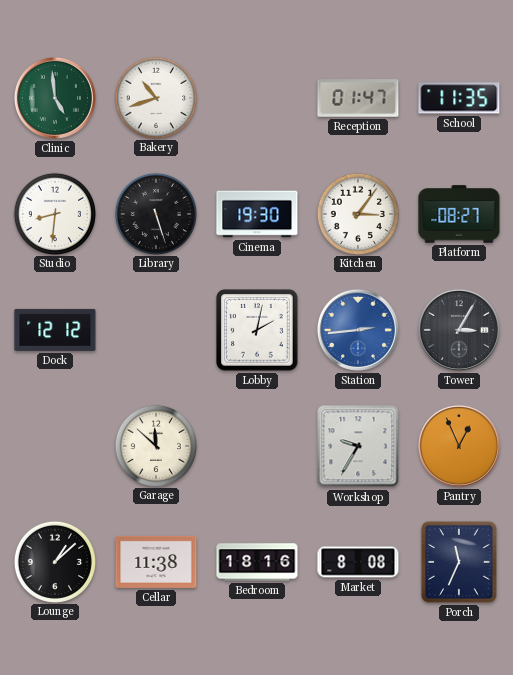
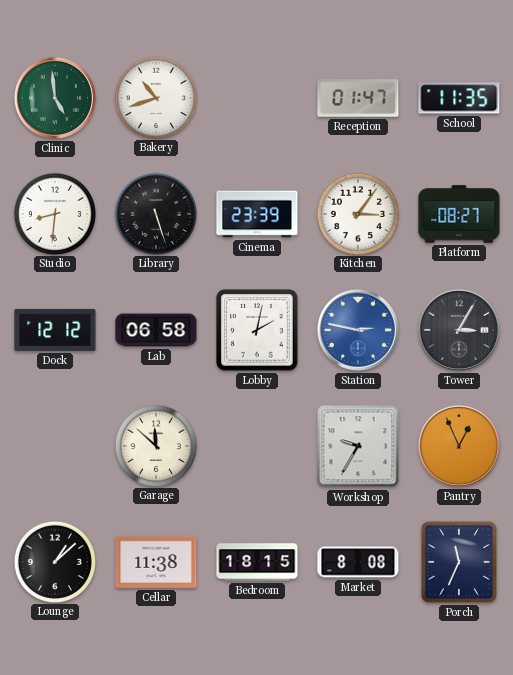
Cinema: 19:30 -> 23:39 (257, 214)
Lab: none -> 06:58 (156, 330)
Station: 2:44 -> 2:47 (358, 330)
Bedroom: 18:16 -> 18:15 (257, 562)
